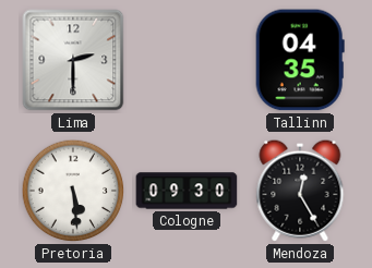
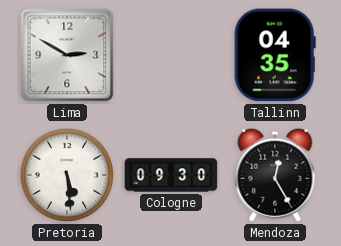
Lima: 2:30 -> 2:50 (67, 55)
